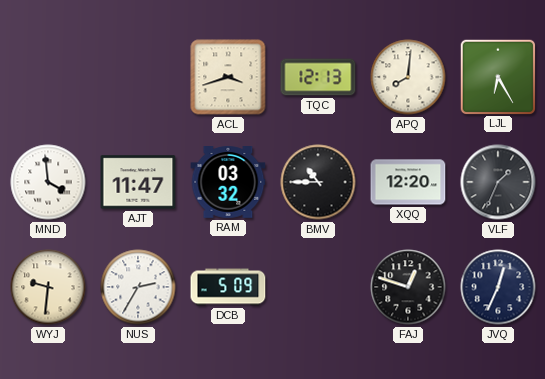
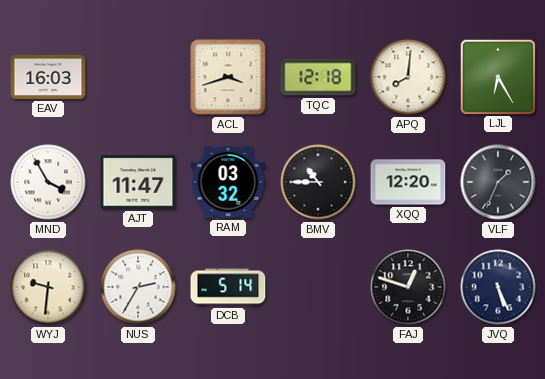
EAV: none -> 16:03 (48, 77)
TQC: 12:13 -> 12:18 (318, 77)
MND: 3:59 -> 3:55 (48, 182)
DCB: 5:09 -> 5:14 (228, 287)
JVQ: 12:34 -> 5:26 (498, 287)
